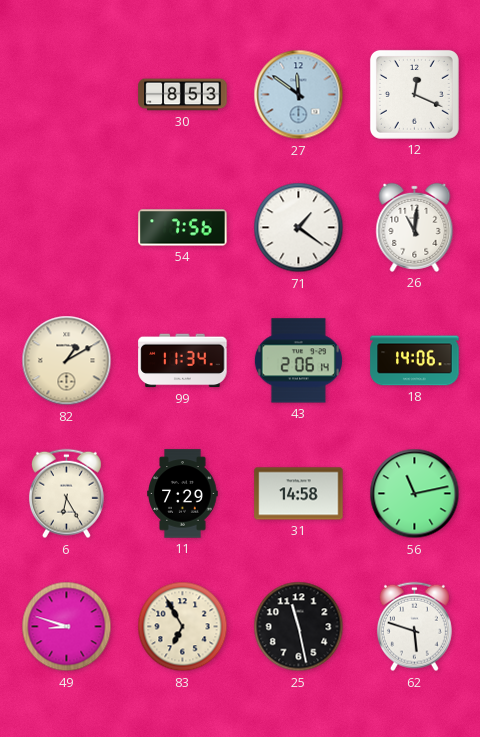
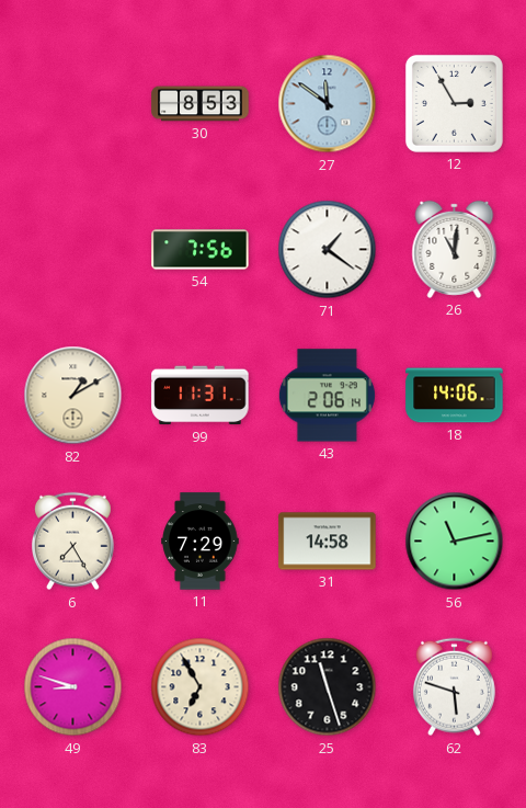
12: 12:19 -> 2:55 (454, 103)
99: 11:34 -> 11:31 (201, 396)
6: 6:25 -> 7:25 (72, 542)
25: 11:28 -> 11:27 (328, 687)
